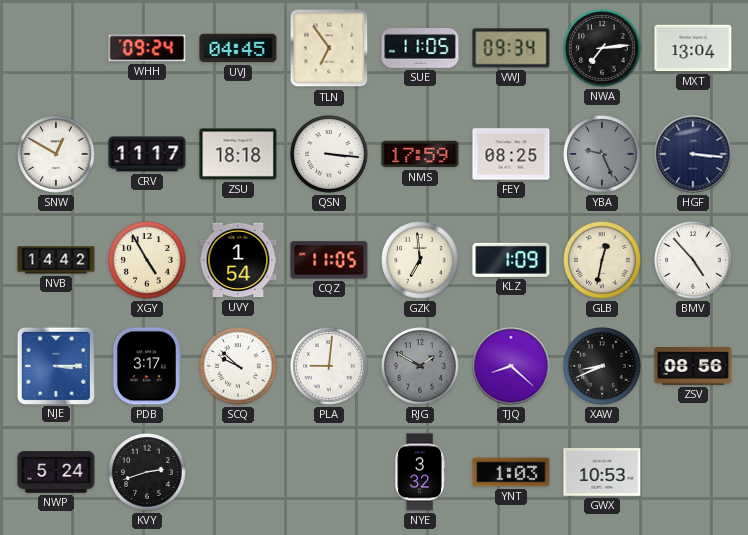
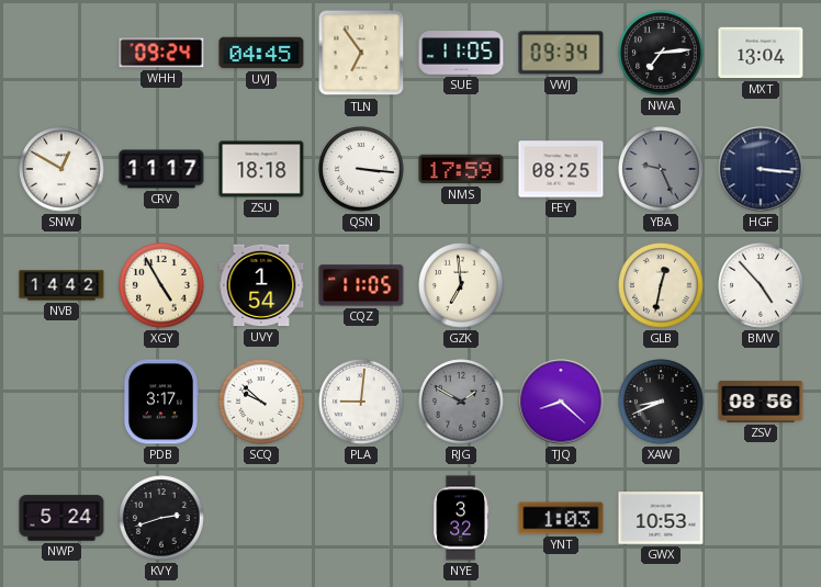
KLZ: 1:09 -> none (511, 260)
NJE: 3:15 -> none (55, 365)
